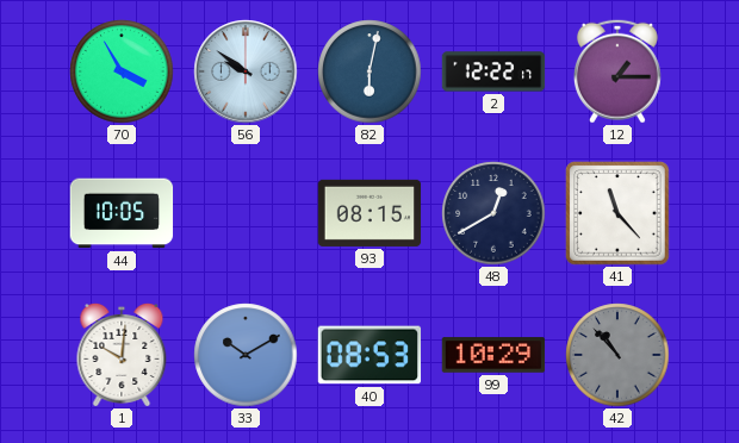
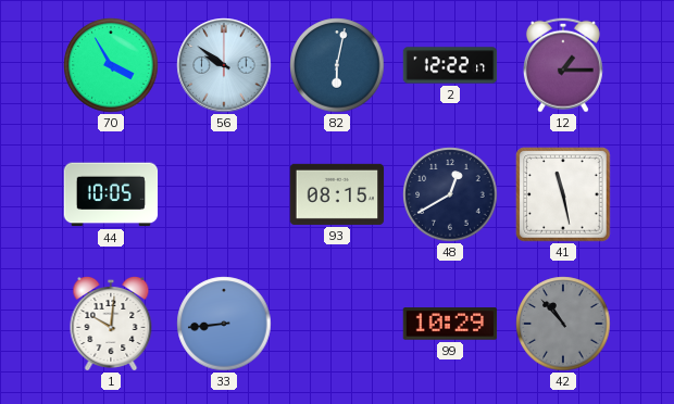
41: 11:23 -> 11:28 (563, 194)
33: 10:10 -> 8:44 (224, 324)
40: 08:53 -> none (369, 355)
